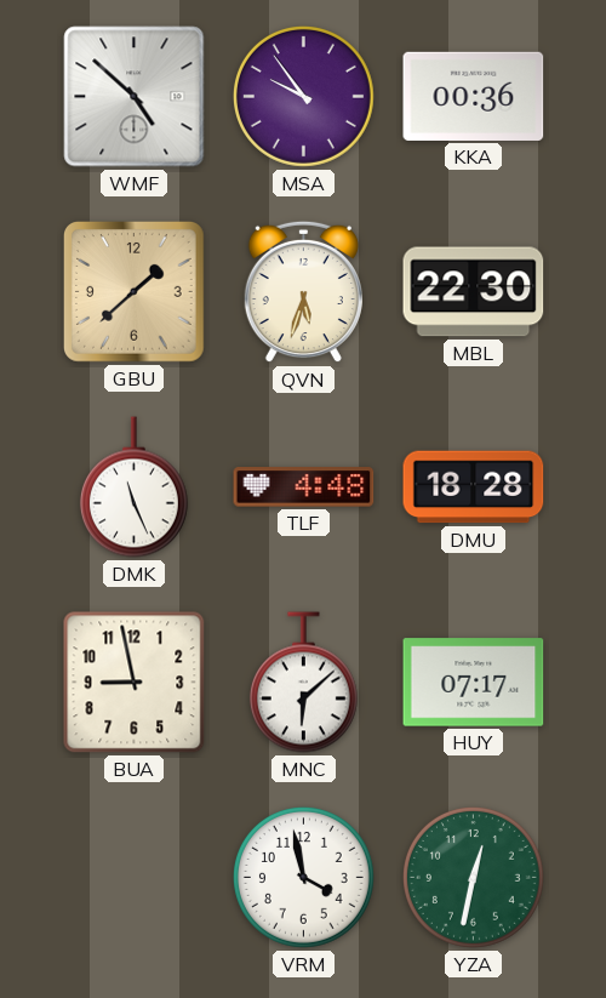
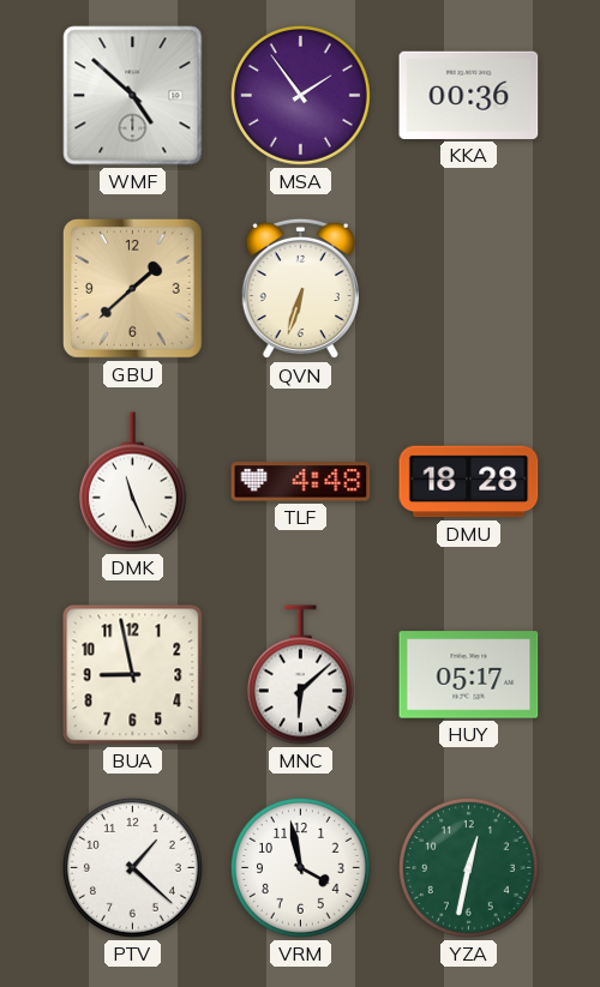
MSA: 9:54 -> 1:54 (300, 95)
QVN: 5:33 -> 6:33 (300, 289)
MBL: 22:30 -> none (474, 292)
HUY: 07:17 -> 05:17 (469, 675)
PTV: none -> 1:22 (132, 867)
